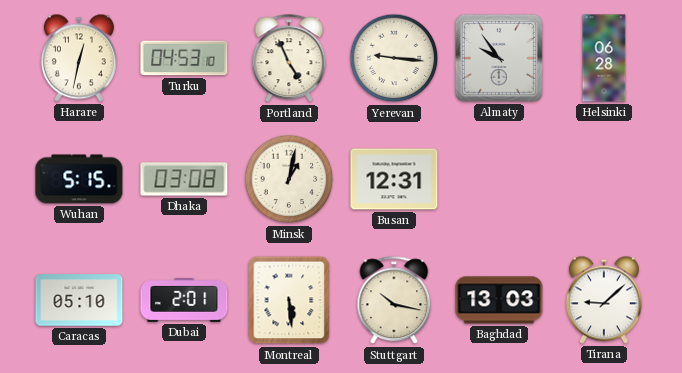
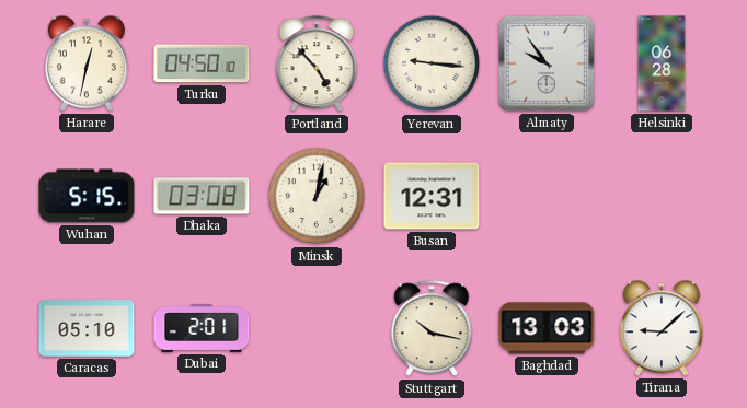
Turku: 04:53 -> 04:50 (202, 63)
Portland: 4:56 -> 4:53 (317, 65)
Montreal: 5:29 -> none (289, 300)
